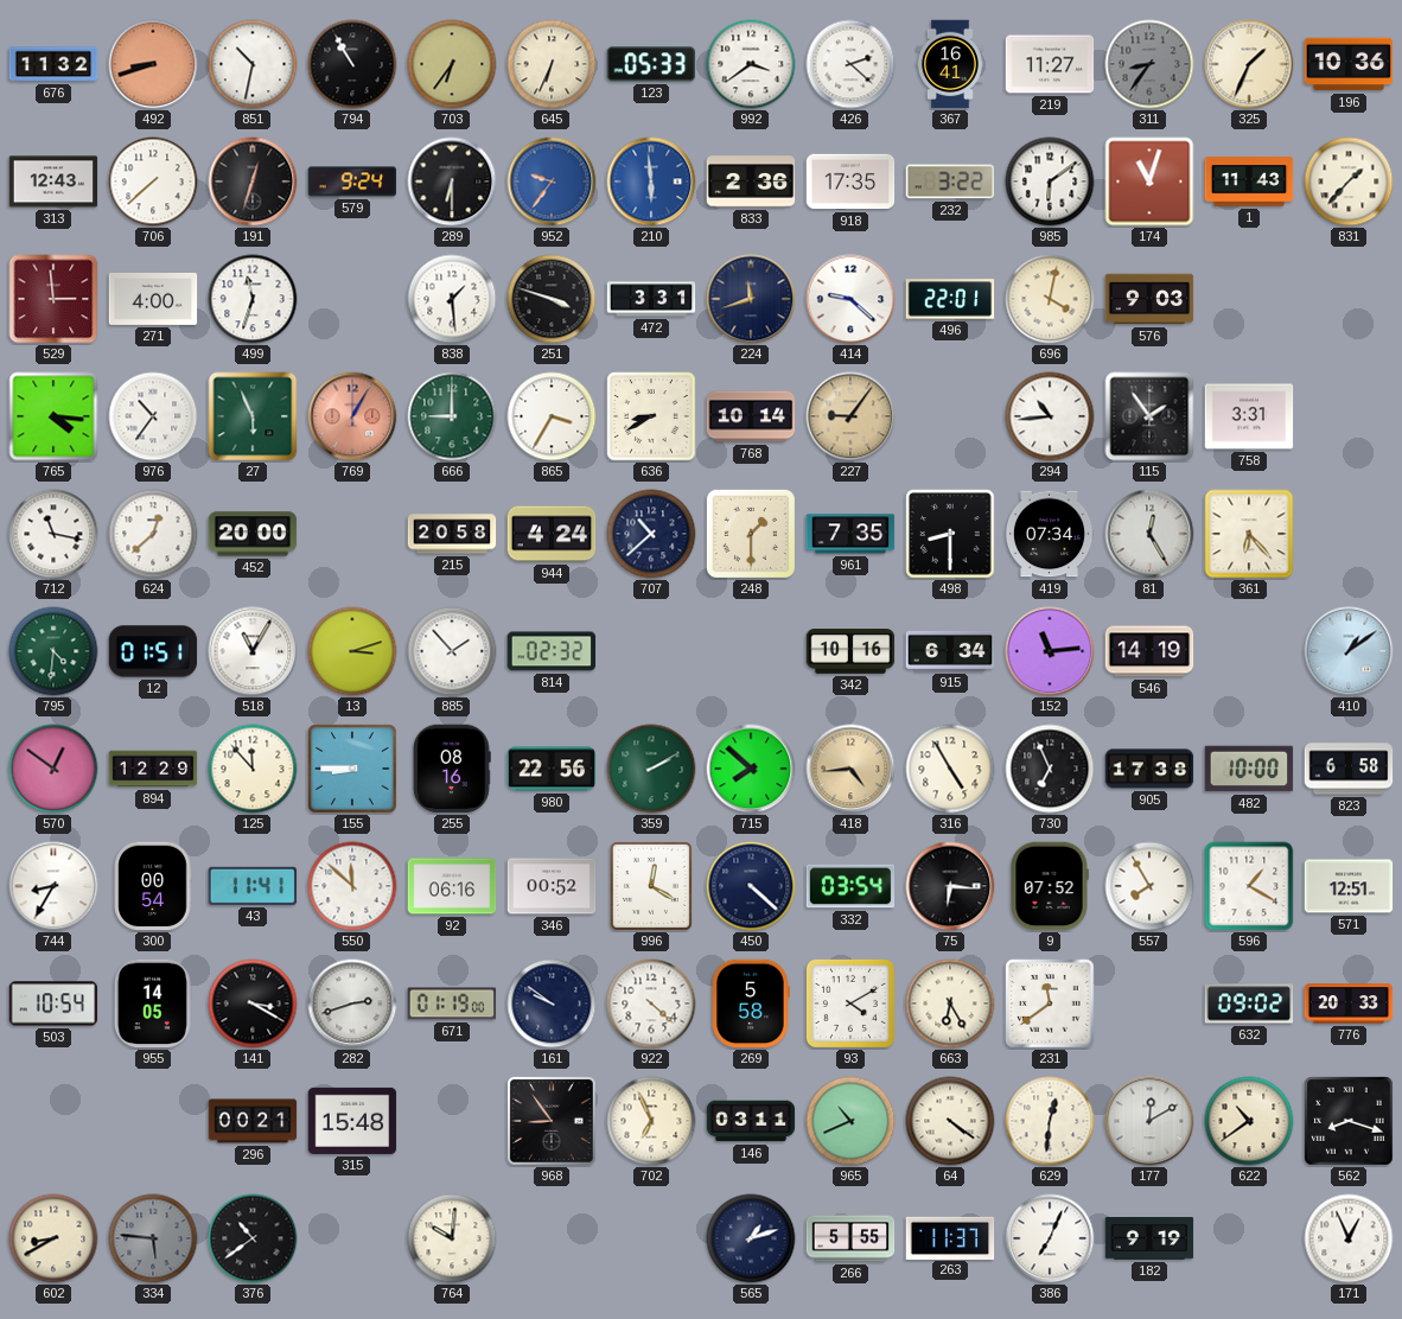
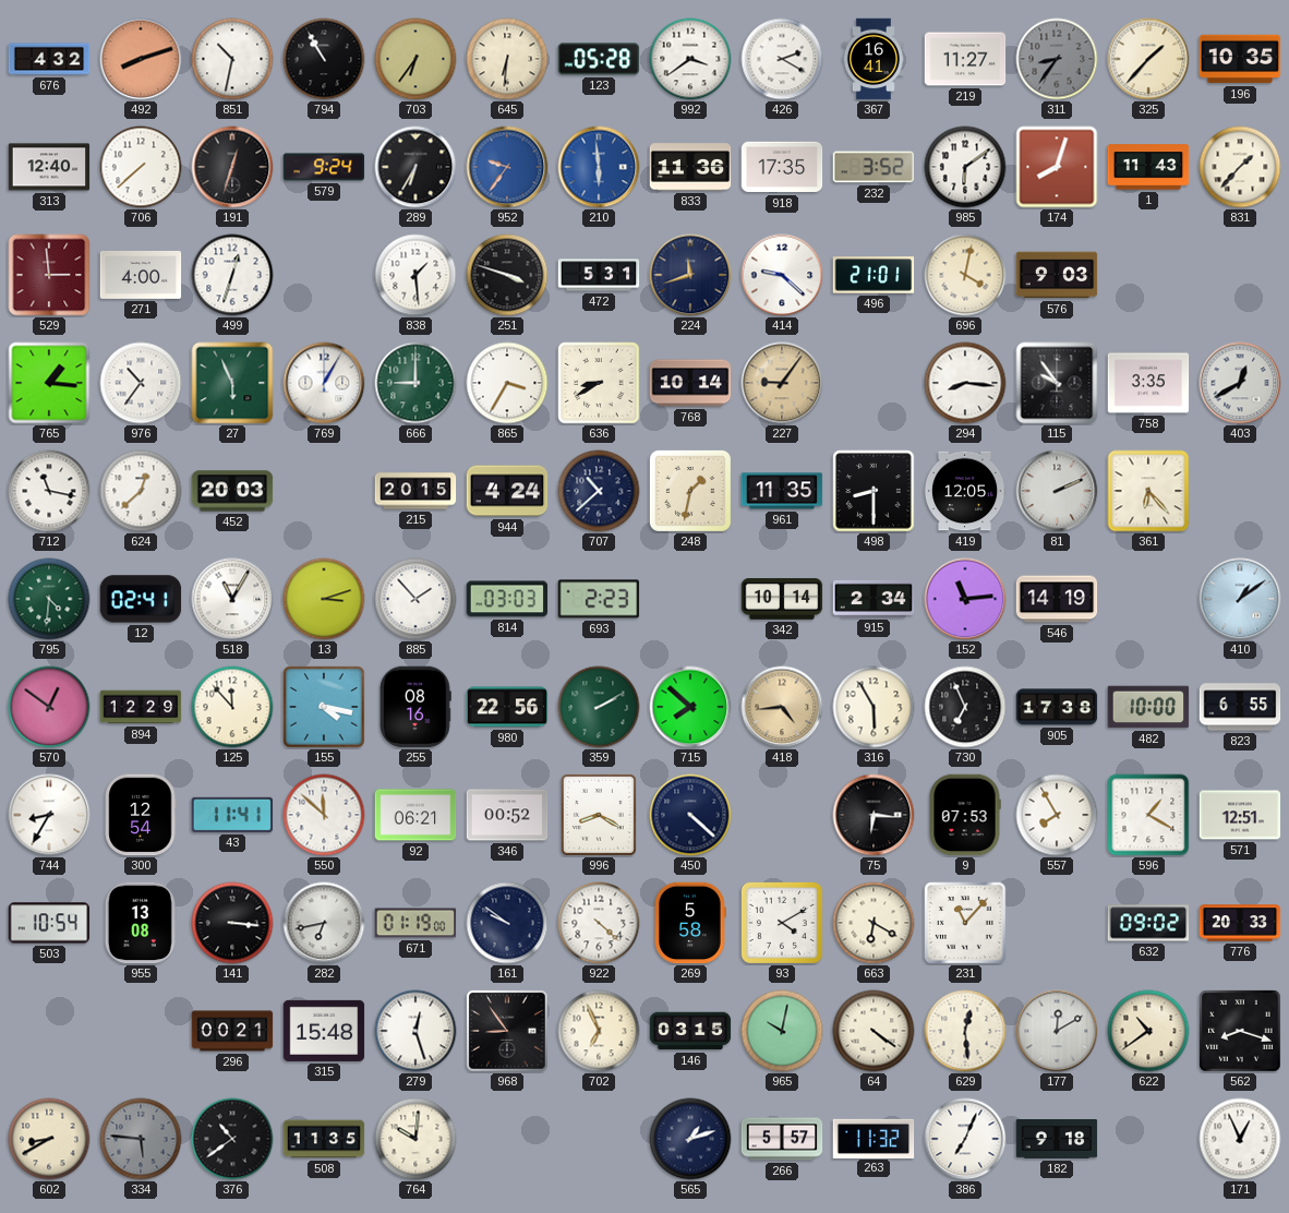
676: 11:32 -> 4:32 (49, 59)
492: 8:42 -> 8:12 (141, 59)
645: 6:34 -> 6:31 (507, 59)
123: 05:33 -> 05:28 (599, 59)
426: 2:22 -> 2:20 (782, 59)
325: 1:34 -> 1:37 (1148, 59)
196: 10:36 -> 10:35 (1240, 59)
313: 12:43 -> 12:40 (49, 167)
289: 6:30 -> 6:35 (415, 167)
833: 2:36 -> 11:36 (690, 167)
232: 3:22 -> 3:52 (874, 167)
174: 11:03 -> 8:03 (1057, 167)
499: 11:33 -> 12:33 (232, 275)
472: 3:31 -> 5:31 (599, 275)
496: 22:01 -> 21:01 (874, 275)
765: 4:16 -> 1:16 (49, 383)
769 dial: salmon -> white (324, 383)
294: 10:44 -> 8:16 (965, 383)
115: 1:54 -> 9:54 (1057, 383)
758: 3:31 -> 3:35 (1148, 383)
403: none -> 12:40 (1240, 383)
452: 20:00 -> 20:03 (232, 491)
215: 20:58 -> 20:15 (415, 491)
248: 1:30 -> 1:32 (690, 491)
961: 7:35 -> 11:35 (782, 491)
419: 07:34 -> 12:05 (965, 491)
81: 12:25 -> 2:11 (1057, 491)
12: 01:51 -> 02:41 (141, 599)
814: 02:32 -> 03:03 (507, 599)
693: none -> 2:23 (599, 599)
342: 10:16 -> 10:14 (782, 599)
915: 6:34 -> 2:34 (874, 599)
155: 8:45 -> 4:17 (324, 707)
316: 4:55 -> 5:55 (874, 707)
823: 6:58 -> 6:55 (1240, 707)
300: 00:54 -> 12:54 (141, 815)
92: 06:16 -> 06:21 (415, 815)
996: 12:20 -> 8:20 (599, 815)
332: 03:54 -> none (850, 886)
9: 07:52 -> 07:53 (965, 815)
955: 14:05 -> 13:08 (141, 923)
141: 3:20 -> 3:16 (232, 923)
282: 2:42 -> 6:43 (324, 923)
663: 6:25 -> 6:20 (874, 923)
231: 11:39 -> 11:07 (965, 923)
279: none -> 12:27 (415, 1031)
146: 03:11 -> 03:15 (690, 1031)
965: 10:41 -> 10:02 (782, 1031)
629: 12:31 -> 12:29 (965, 1031)
508: none -> 11:35 (324, 1139)
266: 5:55 -> 5:57 (782, 1139)
263: 11:37 -> 11:32 (874, 1138)
182: 9:19 -> 9:18 (1057, 1139)
